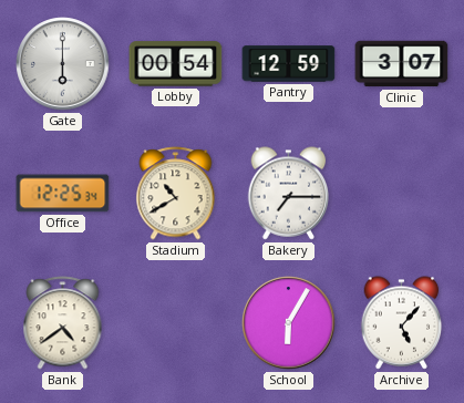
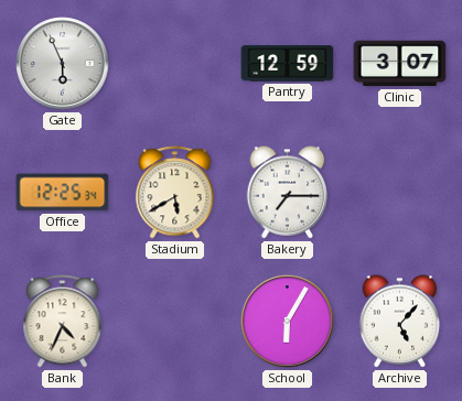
Gate: 6:00 -> 5:56 (63, 64)
Lobby: 00:54 -> none (176, 64)
Stadium: 10:40 -> 5:40 (175, 193)
Bank: 4:39 -> 4:34 (63, 322)
